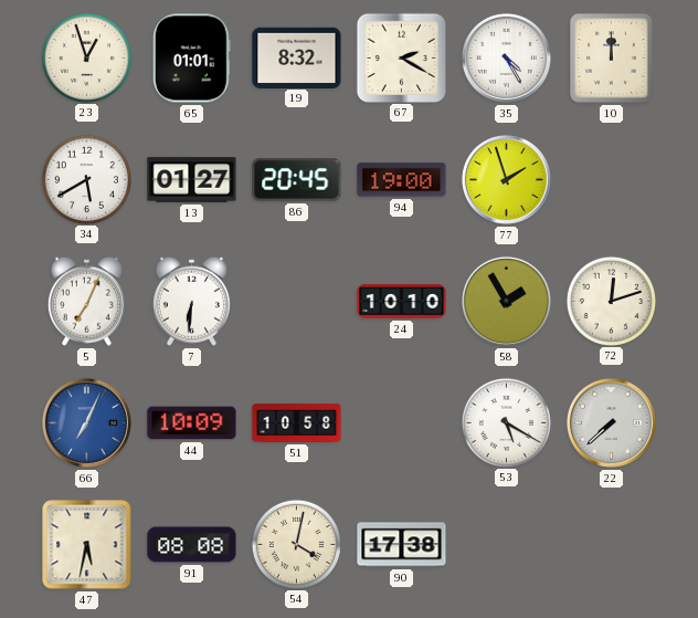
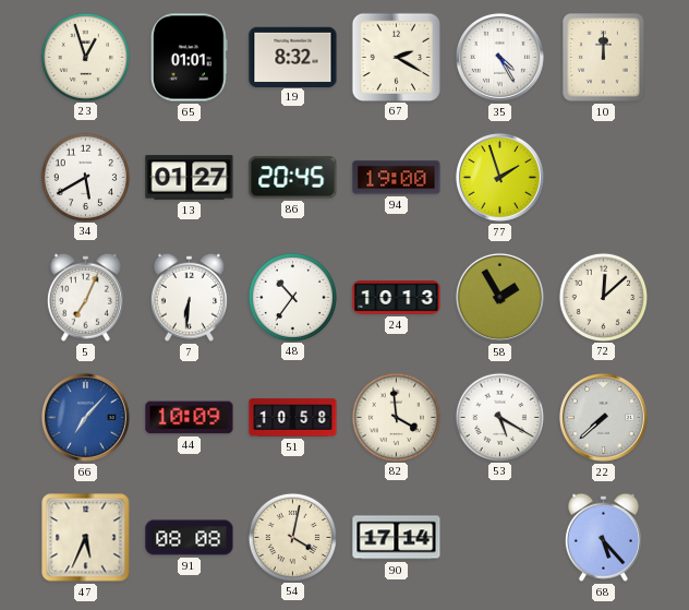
48: none -> 10:36 (292, 297)
24: 10:10 -> 10:13 (397, 298)
72: 12:12 -> 12:08 (603, 297)
66: 7:04 -> 7:07 (85, 417)
82: none -> 3:59 (396, 417)
47: 5:32 -> 5:34 (86, 538)
90: 17:38 -> 17:14 (397, 538)
68: none -> 5:23 (603, 537)
